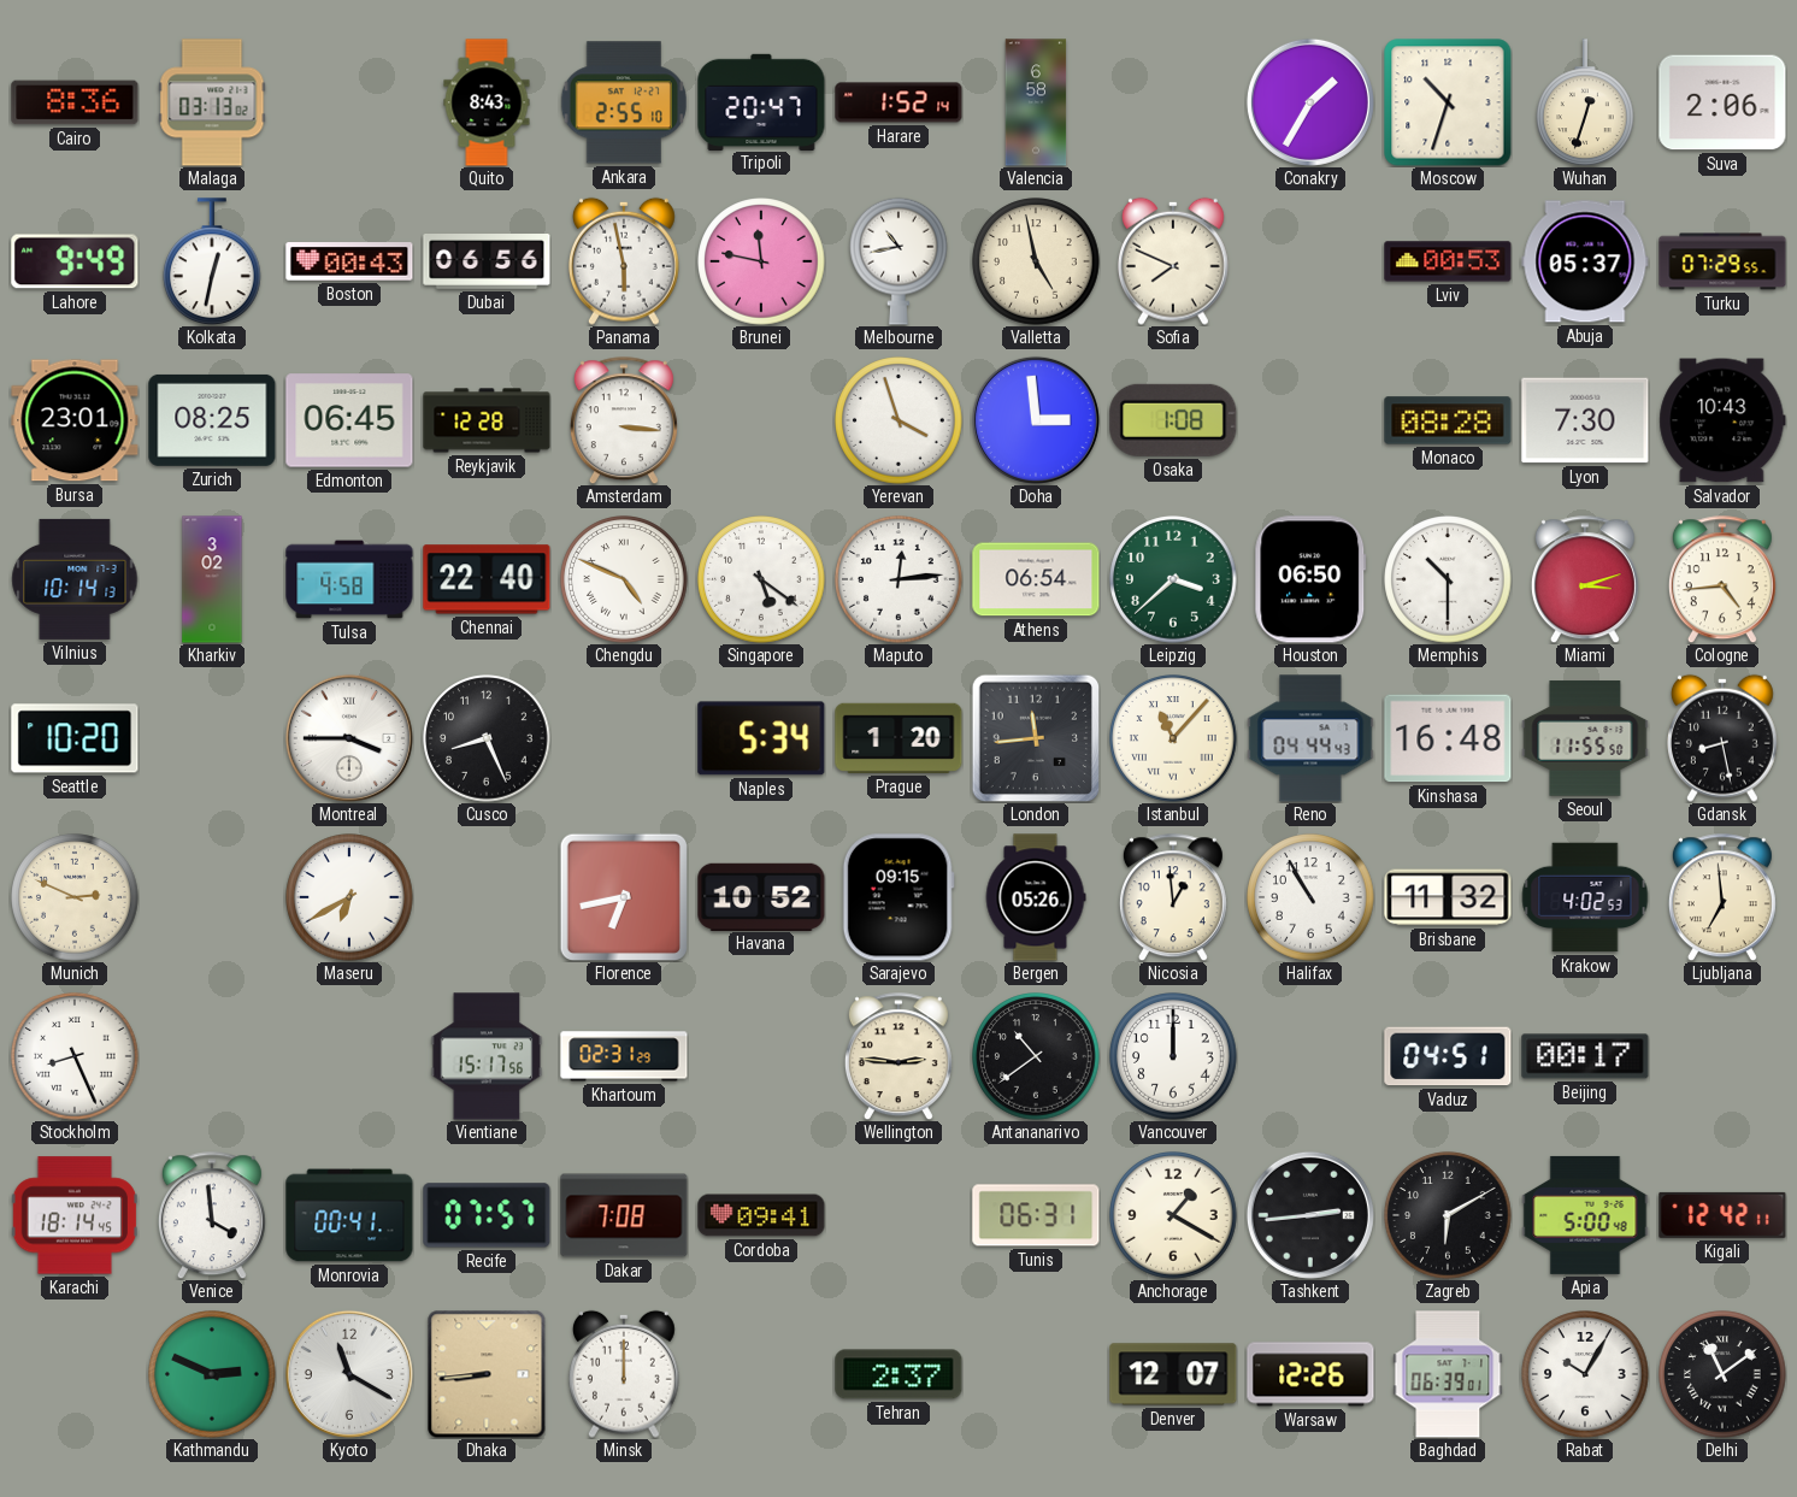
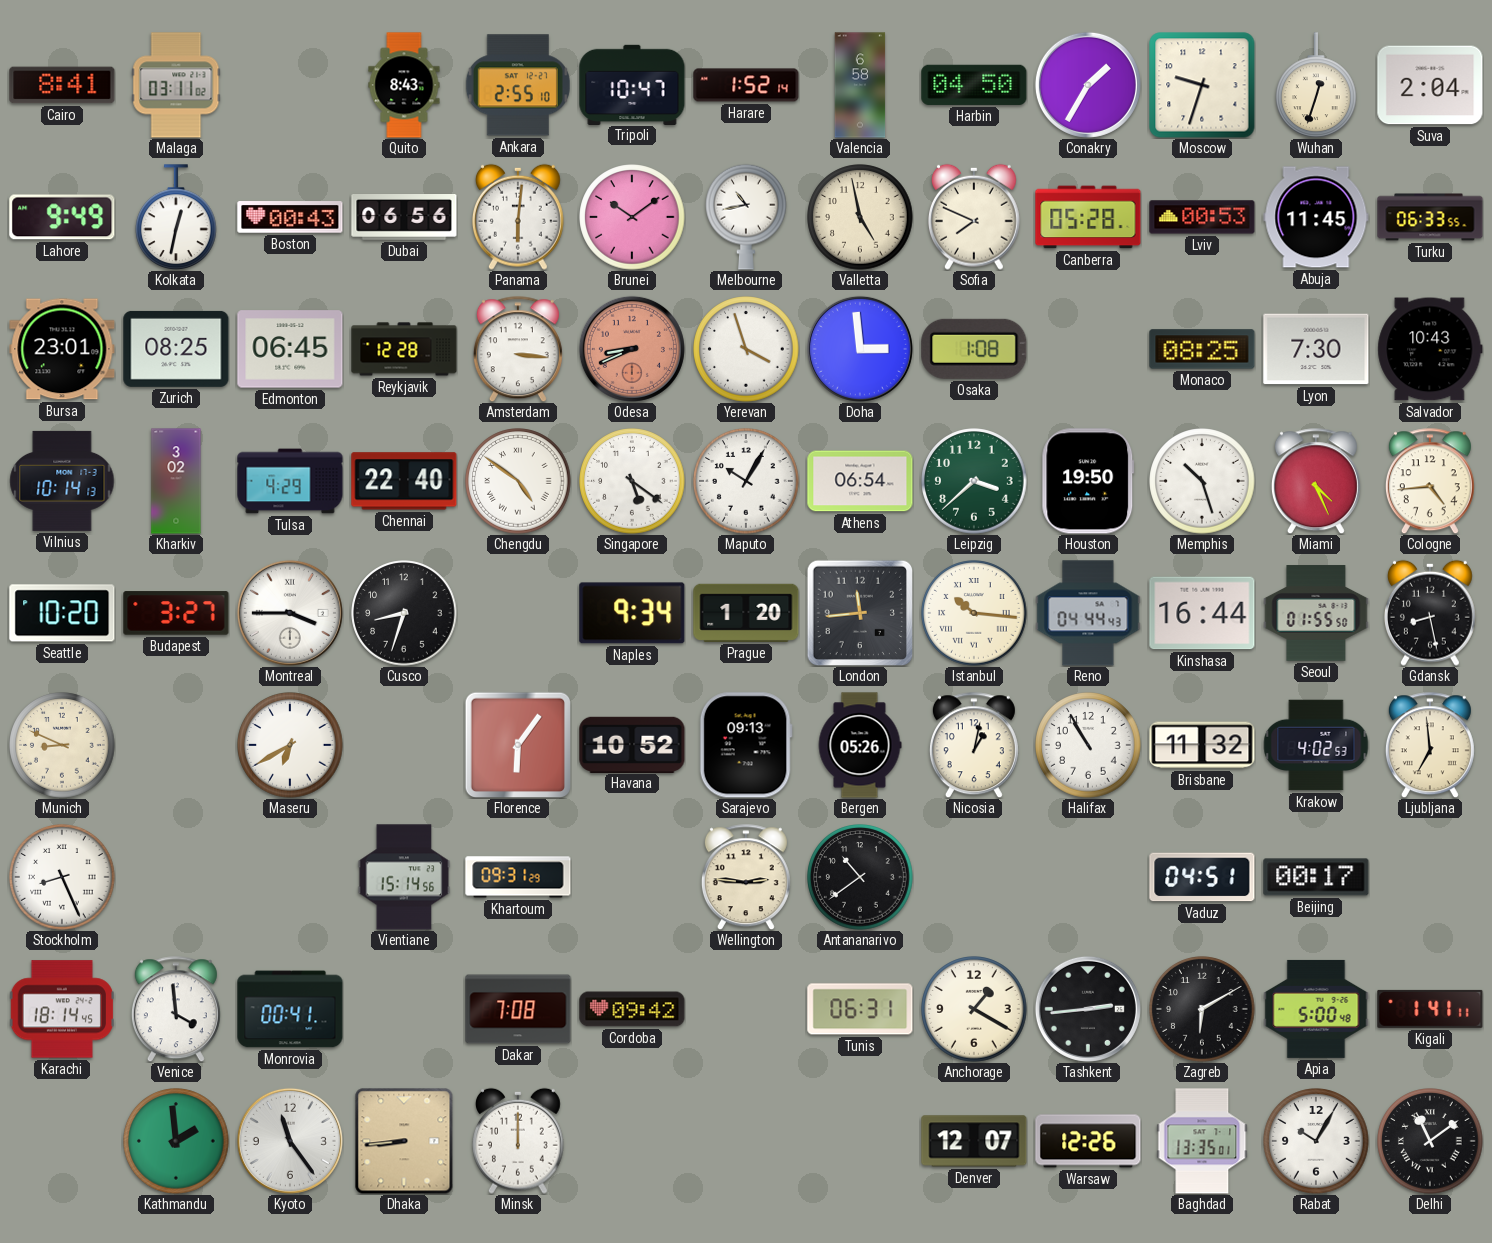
Cairo: 8:36 -> 8:41 (62, 85)
Malaga: 03:13 -> 03:11 (176, 85)
Tripoli: 20:47 -> 10:47 (632, 84)
Harbin: none -> 04:50 (974, 85)
Moscow: 10:33 -> 9:33 (1202, 85)
Suva: 2:06 -> 2:04 (1430, 85)
Panama: 5:58 -> 6:01 (518, 217)
Brunei: 11:47 -> 10:09 (632, 217)
Canberra: none -> 05:28 (1088, 217)
Abuja: 05:37 -> 11:45 (1316, 217)
Turku: 07:29 -> 06:33 (1430, 217)
Odesa: none -> 8:41 (632, 349)
Monaco: 08:28 -> 08:25 (1202, 349)
Tulsa: 4:58 -> 4:29 (290, 481)
Chengdu: 4:49 -> 4:51 (518, 481)
Maputo: 12:14 -> 10:05 (746, 481)
Houston: 06:50 -> 19:50 (1088, 481)
Memphis: 10:30 -> 10:27 (1202, 481)
Miami: 3:12 -> 4:26 (1316, 481)
Budapest: none -> 3:27 (176, 613)
Cusco: 8:26 -> 8:33 (404, 613)
Naples: 5:34 -> 9:34 (632, 613)
Istanbul: 11:07 -> 10:16 (974, 613)
Kinshasa: 16:48 -> 16:44 (1202, 613)
Seoul: 11:55 -> 01:55 (1316, 613)
Munich: 2:49 -> 8:49 (62, 745)
Florence: 6:43 -> 6:06 (518, 745)
Sarajevo: 09:15 -> 09:13 (746, 745)
Nicosia: 12:59 -> 1:02 (974, 745)
Vientiane: 15:17 -> 15:14 (404, 877)
Khartoum: 02:31 -> 09:31 (518, 877)
Vancouver: 12:00 -> none (1173, 1056)
Recife: 07:57 -> none (487, 1215)
Cordoba: 09:41 -> 09:42 (632, 1009)
Kigali: 12:42 -> 1:41 (1430, 1009)
Kathmandu: 2:49 -> 1:59 (176, 1141)
Kyoto: 11:20 -> 11:24 (290, 1141)
Tehran: 2:37 -> none (898, 1374)
Baghdad: 06:39 -> 13:35 (1202, 1141)
